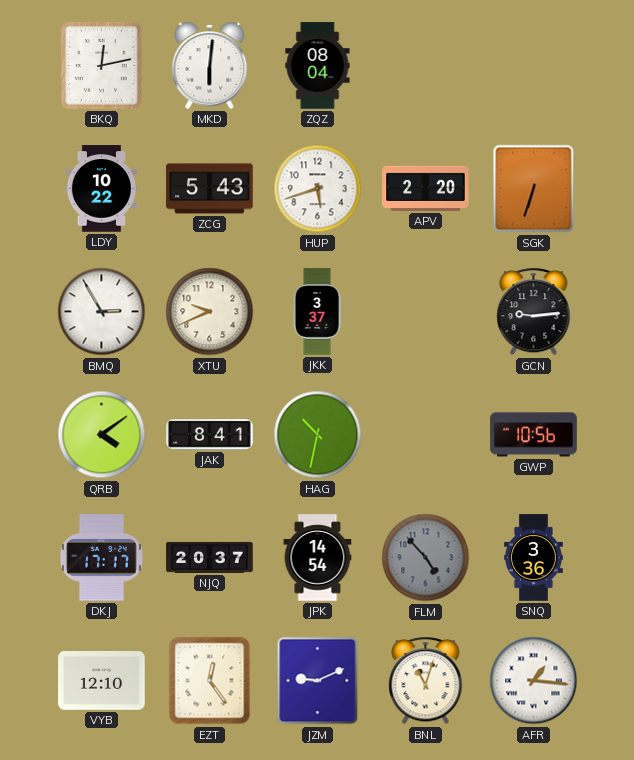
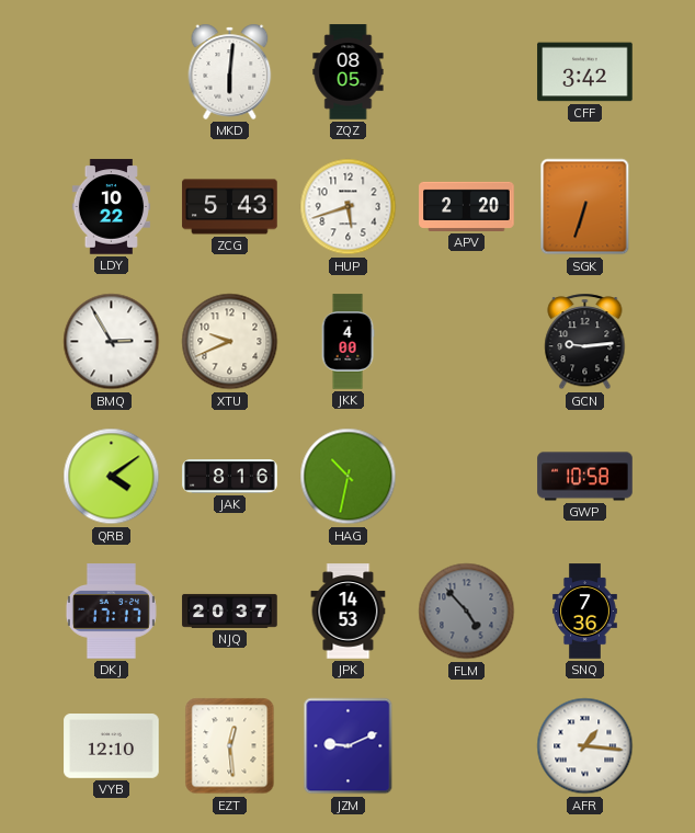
BKQ: 12:13 -> none (102, 66)
ZQZ: 08:04 -> 08:05 (349, 72)
CFF: none -> 3:42 (585, 72)
JKK: 3:37 -> 4:00 (347, 342)
JAK: 8:41 -> 8:16 (230, 477)
GWP: 10:56 -> 10:58 (585, 477)
JPK: 14:54 -> 14:53 (349, 612)
SNQ: 3:36 -> 7:36 (585, 612)
EZT: 12:24 -> 12:29 (230, 746)
BNL: 11:03 -> none (426, 681)
